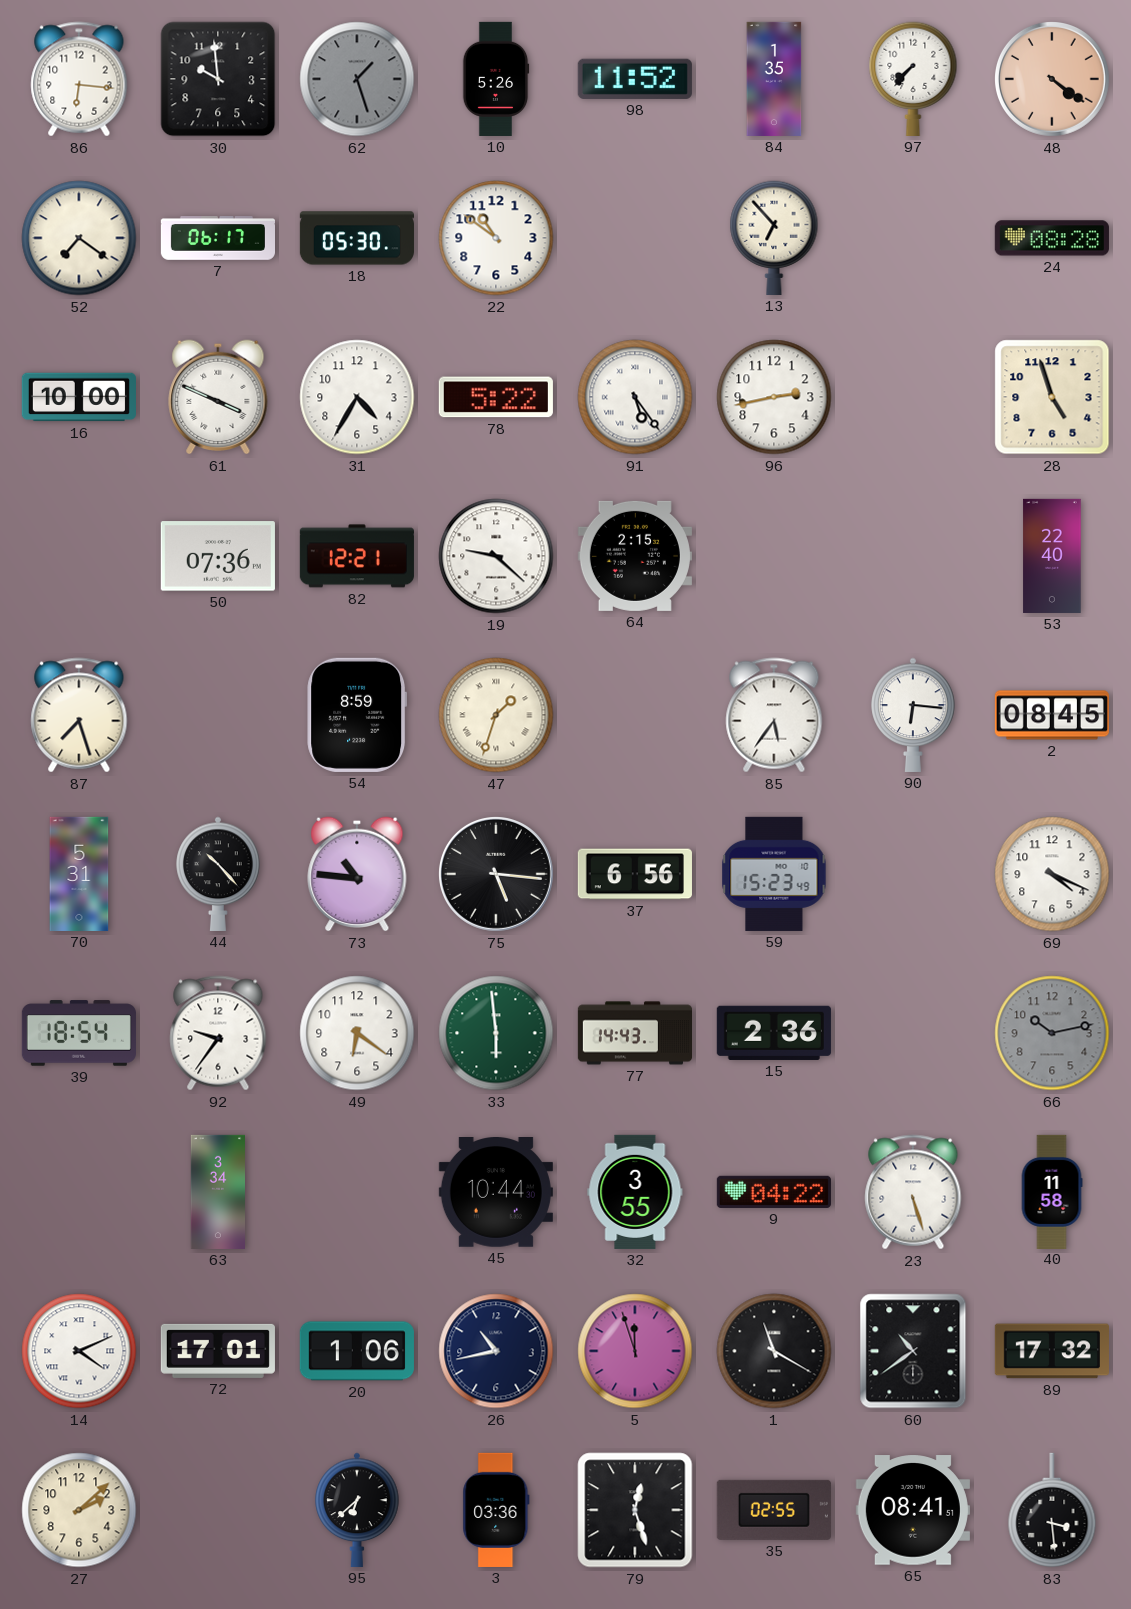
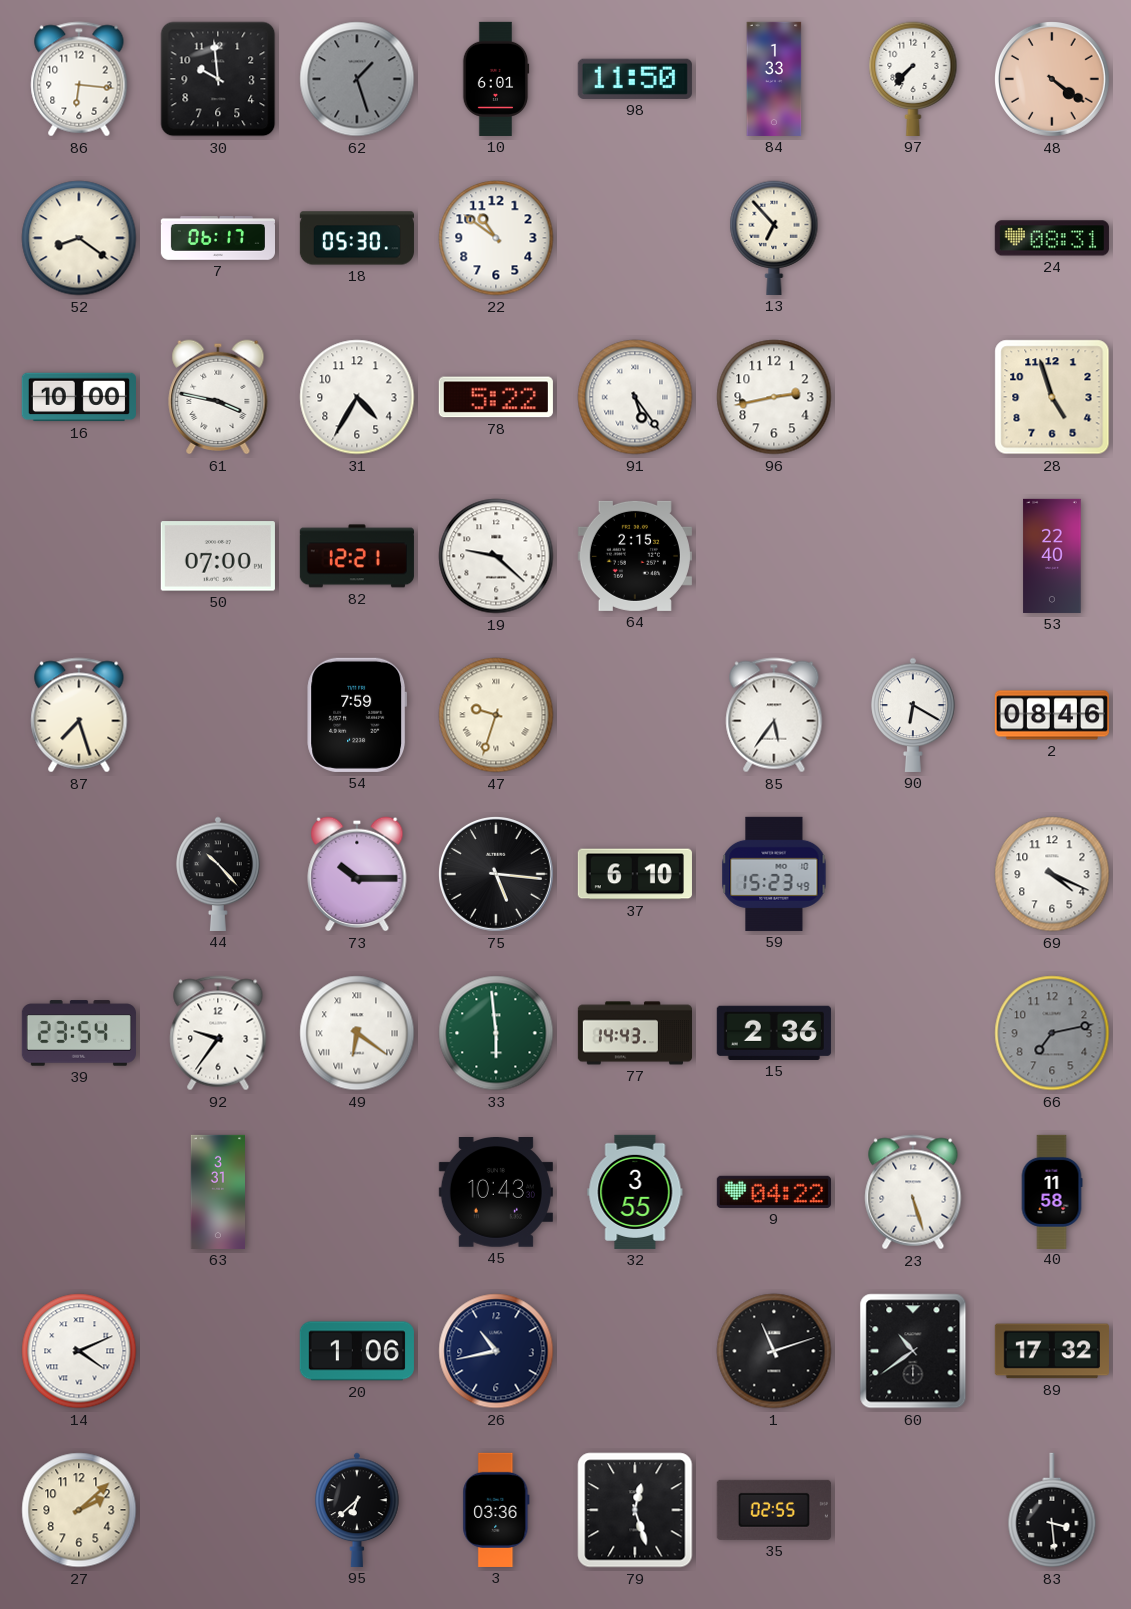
10: 5:26 -> 6:01 (496, 79)
98: 11:52 -> 11:50 (635, 79)
84: 1:35 -> 1:33 (774, 79)
52: 7:21 -> 8:21 (79, 238)
24: 08:28 -> 08:31 (1052, 238)
61: 3:49 -> 3:47 (218, 397)
50: 07:36 -> 07:00 (218, 556)
54: 8:59 -> 7:59 (357, 715)
47: 1:33 -> 9:33 (496, 715)
90: 6:16 -> 6:20 (913, 715)
2: 08:45 -> 08:46 (1052, 715)
70: 5:31 -> none (79, 874)
73: 10:46 -> 10:15 (357, 874)
37: 6:56 -> 6:10 (635, 874)
39: 18:54 -> 23:54 (79, 1033)
49 numerals: Arabic -> Roman (357, 1033)
66: 10:13 -> 7:13 (1052, 1033)
63: 3:34 -> 3:31 (217, 1192)
45: 10:44 -> 10:43 (496, 1193)
72: 17:01 -> none (218, 1351)
5: 11:57 -> none (635, 1351)
1: 11:20 -> 11:12 (774, 1351)
65: 08:41 -> none (913, 1510)
